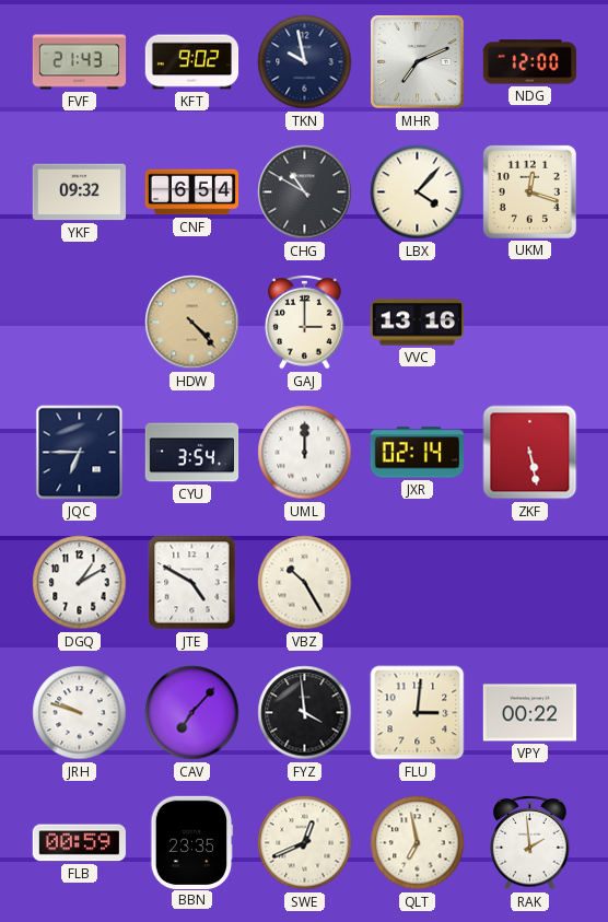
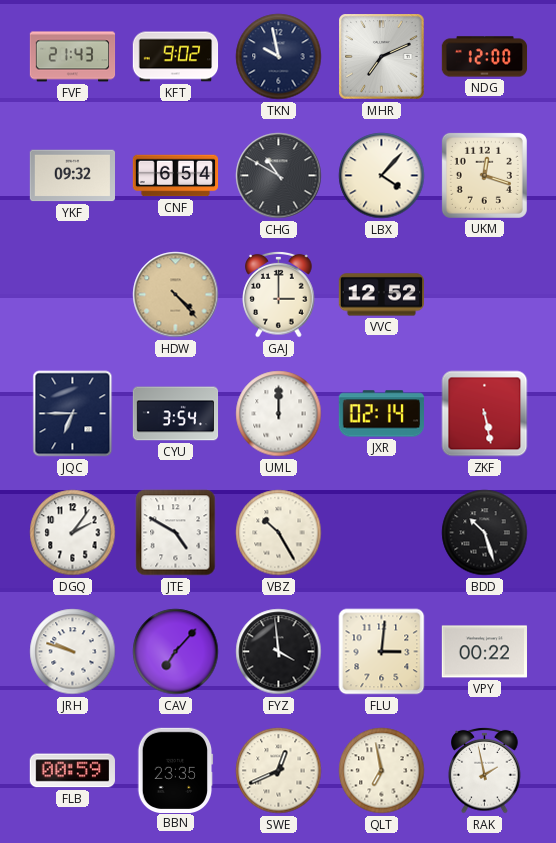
VVC: 13:16 -> 12:52 (381, 295)
DGQ: 1:10 -> 2:06 (73, 533)
BDD: none -> 10:27 (485, 533)
RAK: 1:59 -> 1:58 (485, 770)
